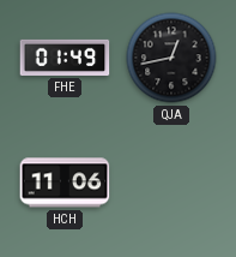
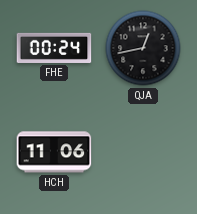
FHE: 01:49 -> 00:24 (54, 48)
